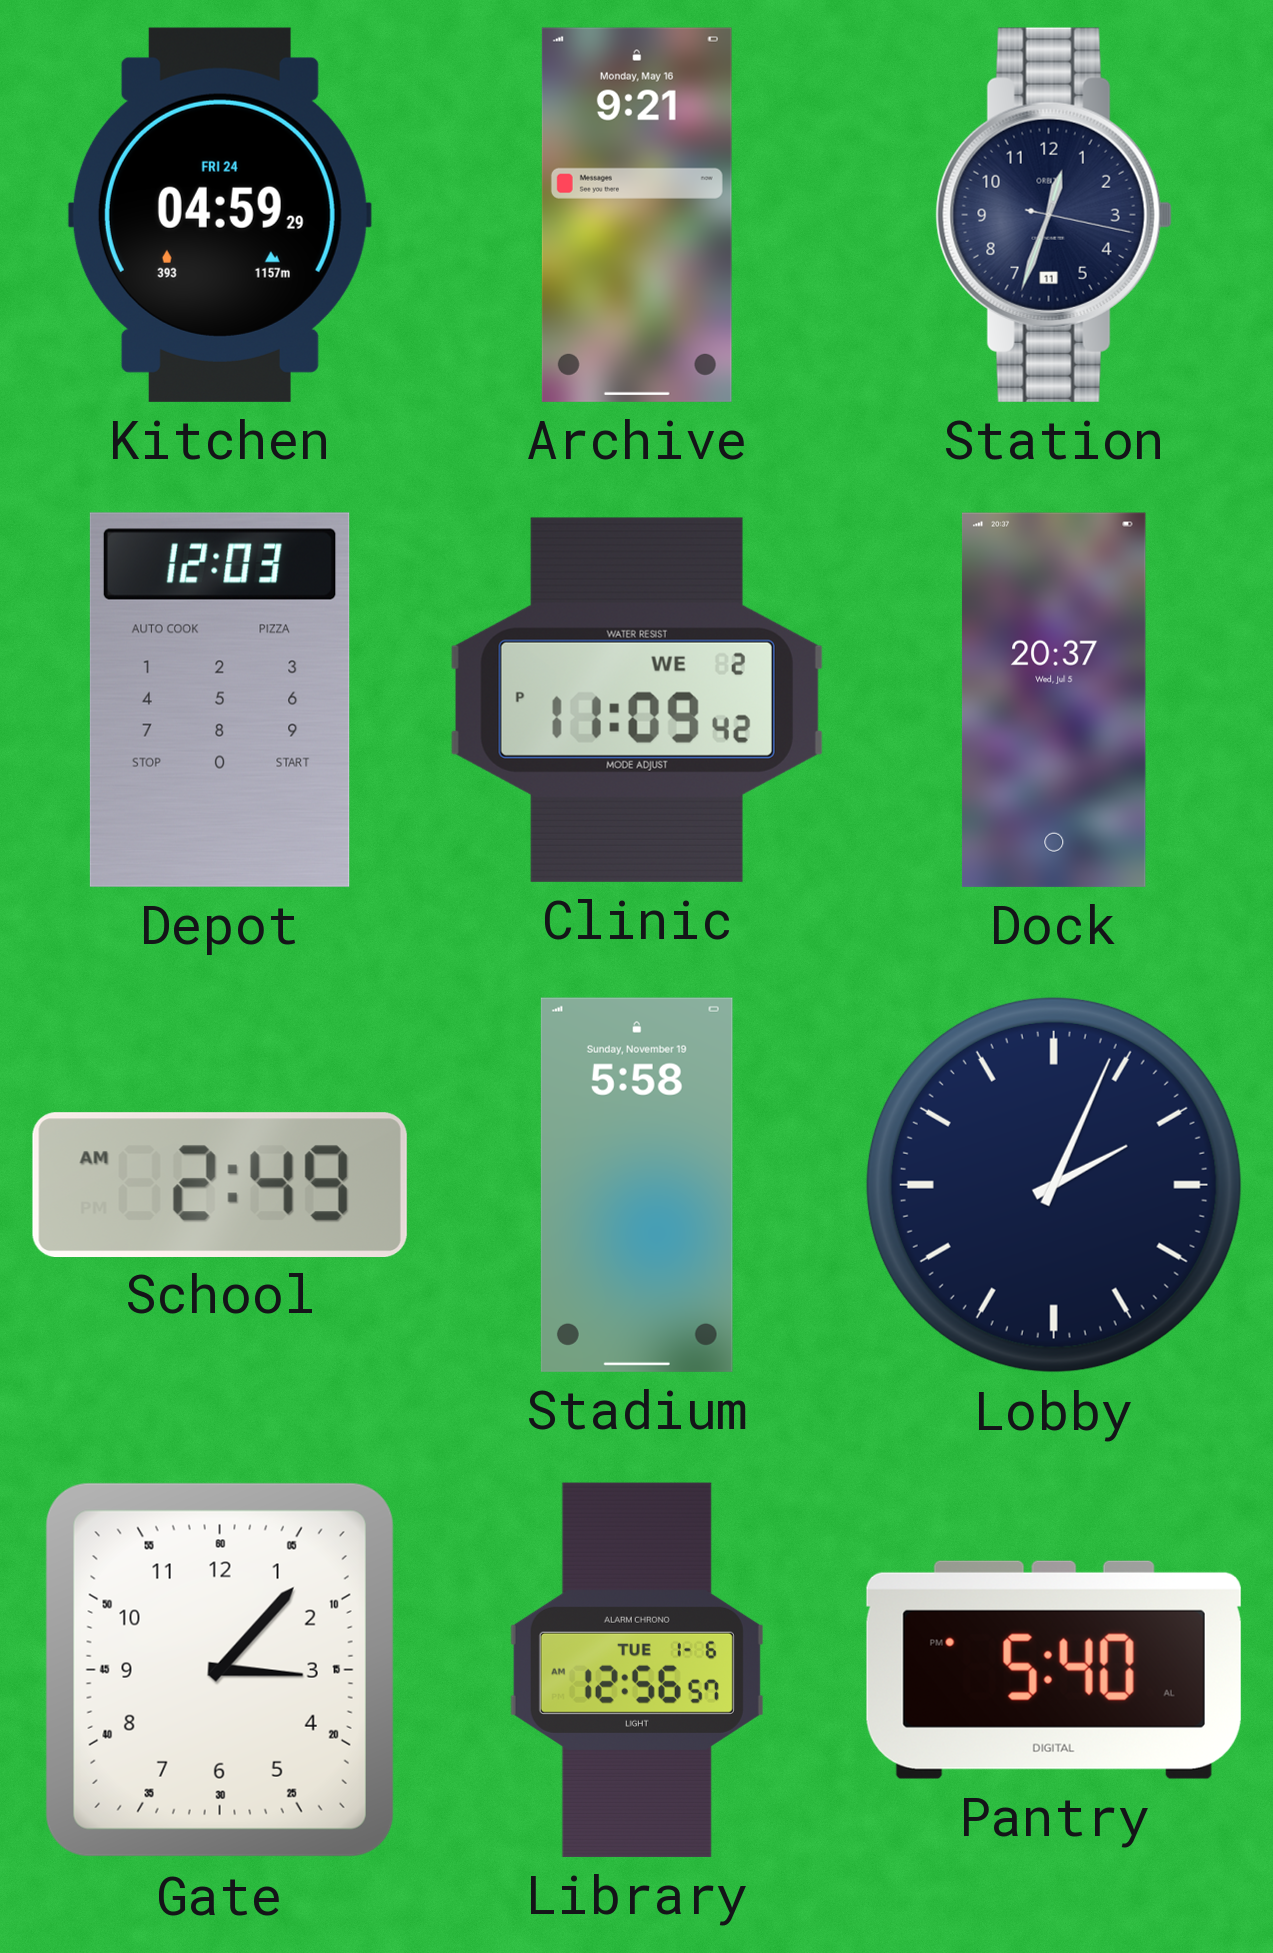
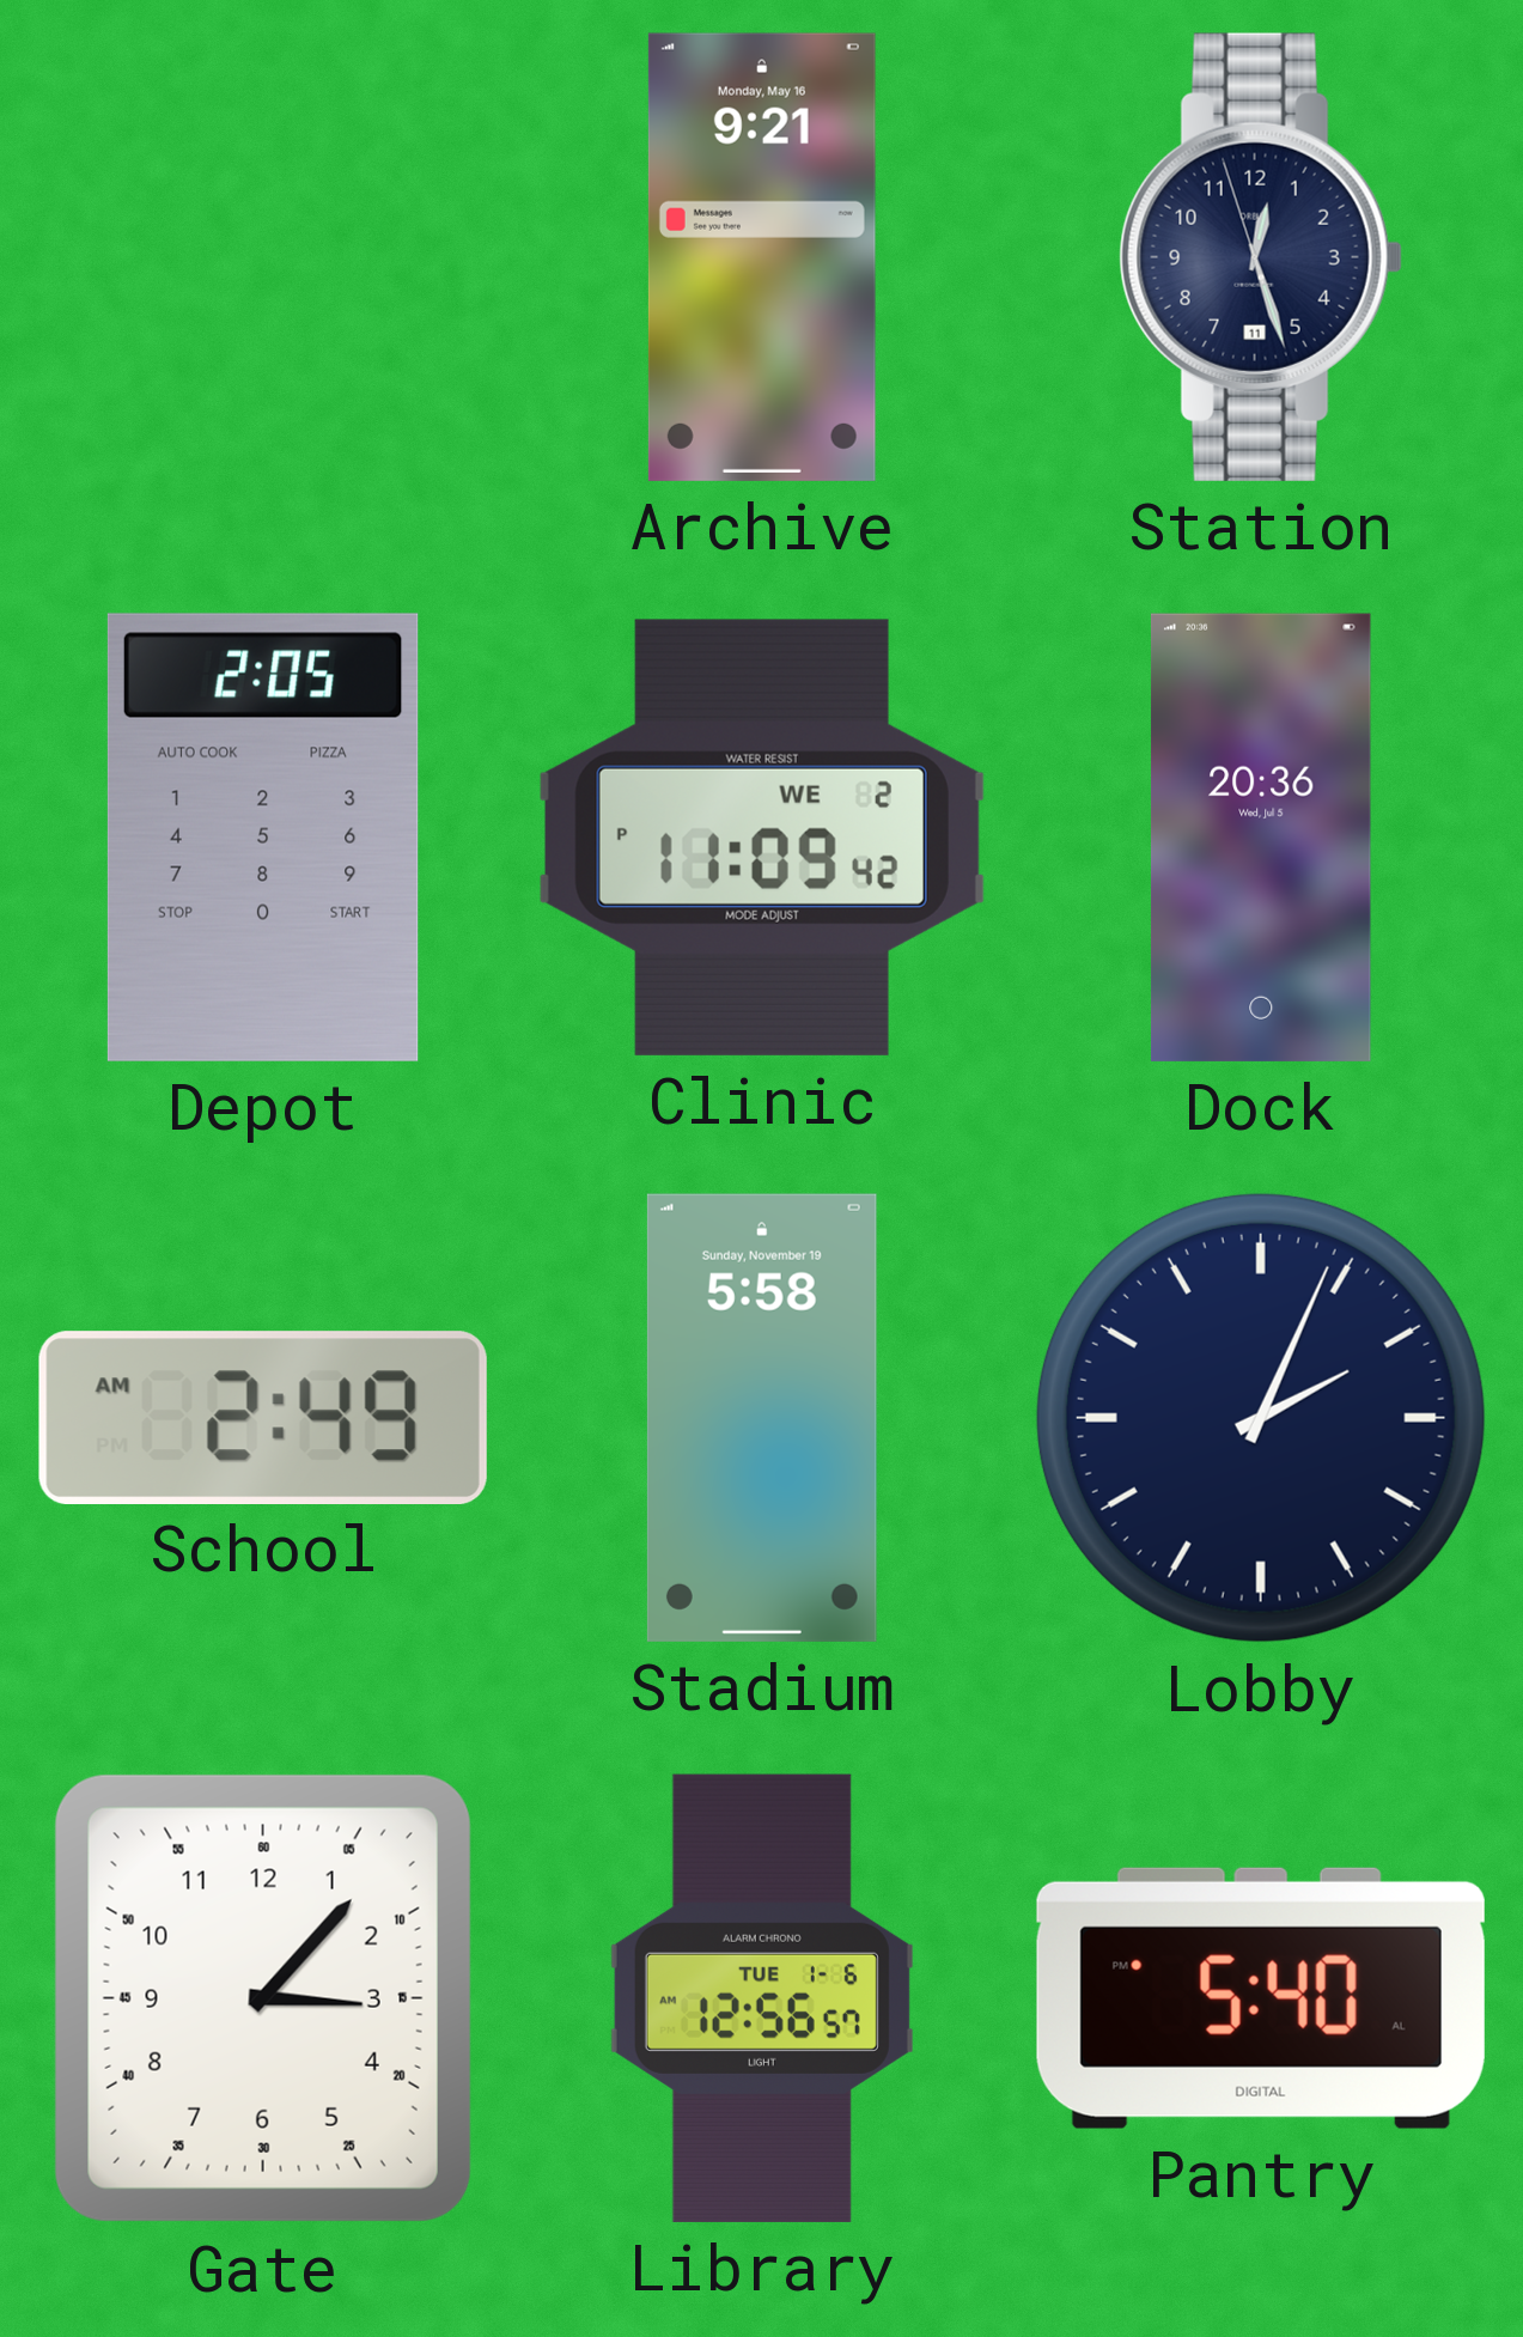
Kitchen: 04:59 -> none (220, 215)
Station: 12:33 -> 12:26 (1261, 257)
Depot: 12:03 -> 2:05 (263, 838)
Dock: 20:37 -> 20:36 (1261, 838)
